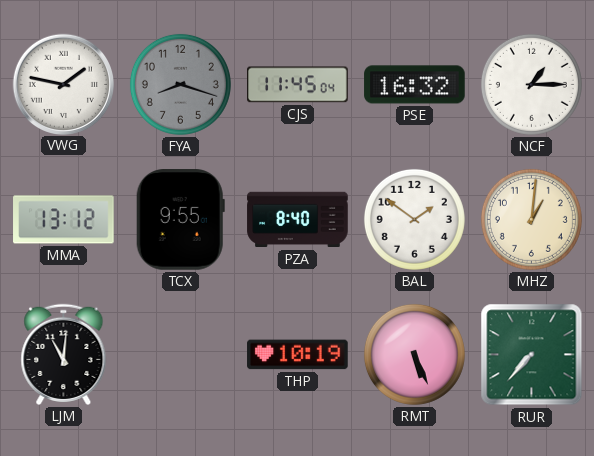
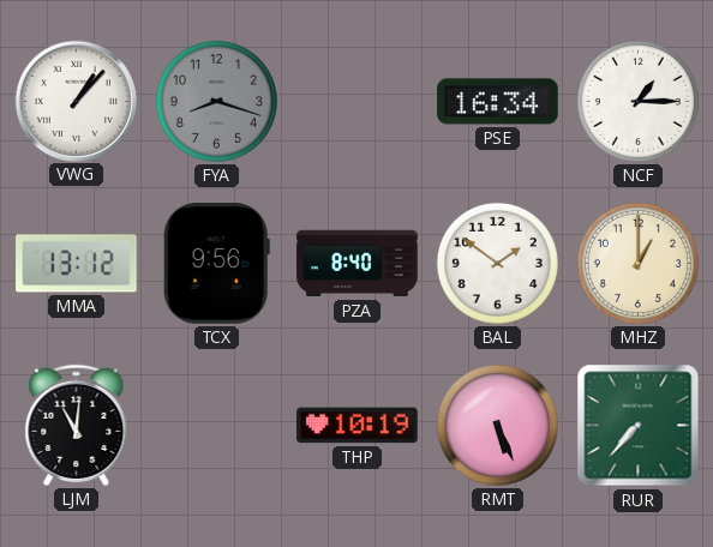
VWG: 1:47 -> 1:07 (76, 101)
CJS: 11:45 -> none (298, 85)
PSE: 16:32 -> 16:34 (498, 102)
TCX: 9:55 -> 9:56 (216, 264)
MHZ: 1:01 -> 1:00 (637, 263)
